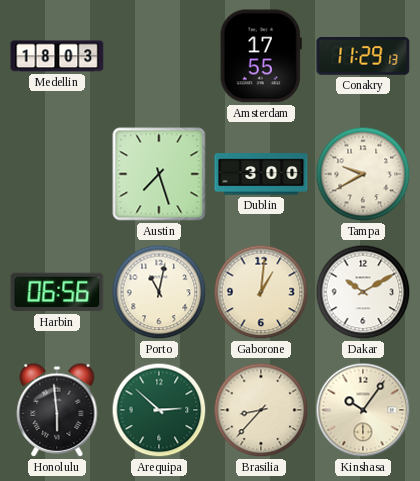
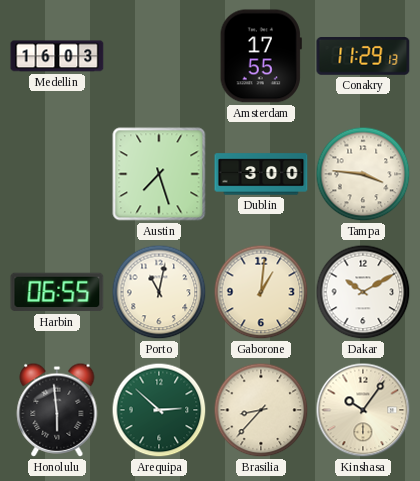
Medellin: 18:03 -> 16:03 (57, 56)
Tampa: 9:40 -> 3:46 (363, 174)
Harbin: 06:56 -> 06:55 (57, 292)
